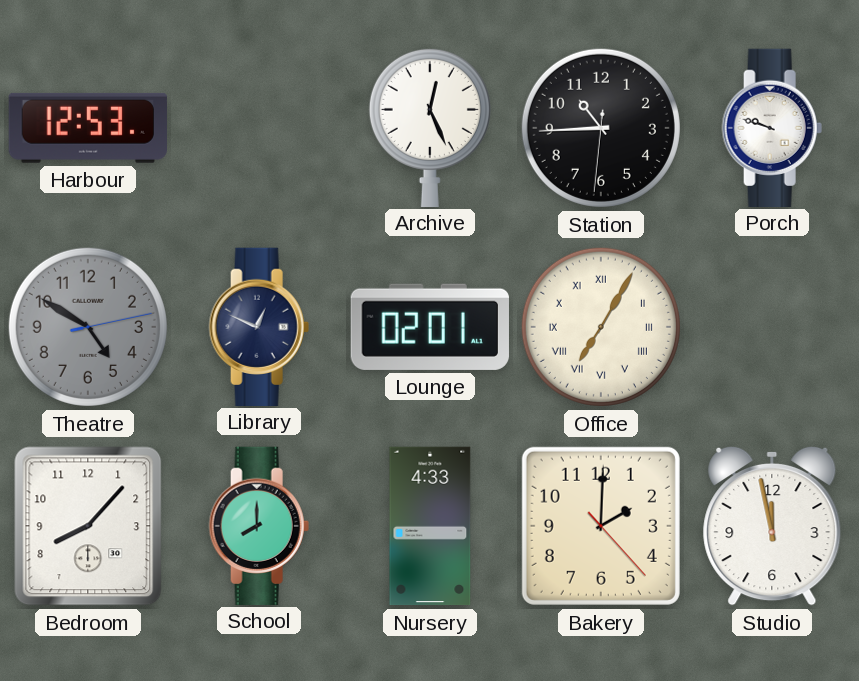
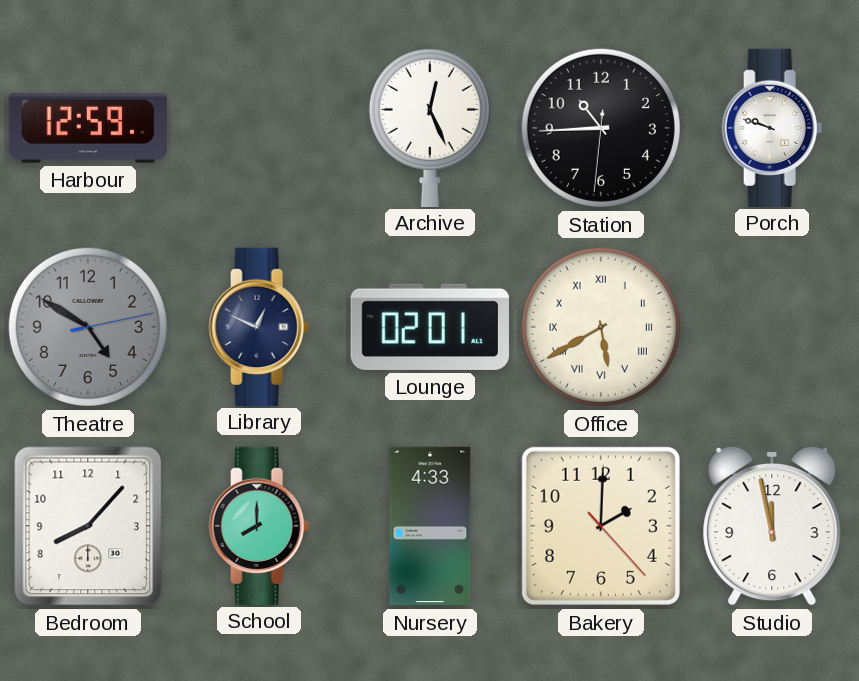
Harbour: 12:53 -> 12:59 (88, 128)
Office: 7:05 -> 5:40 (601, 327)
